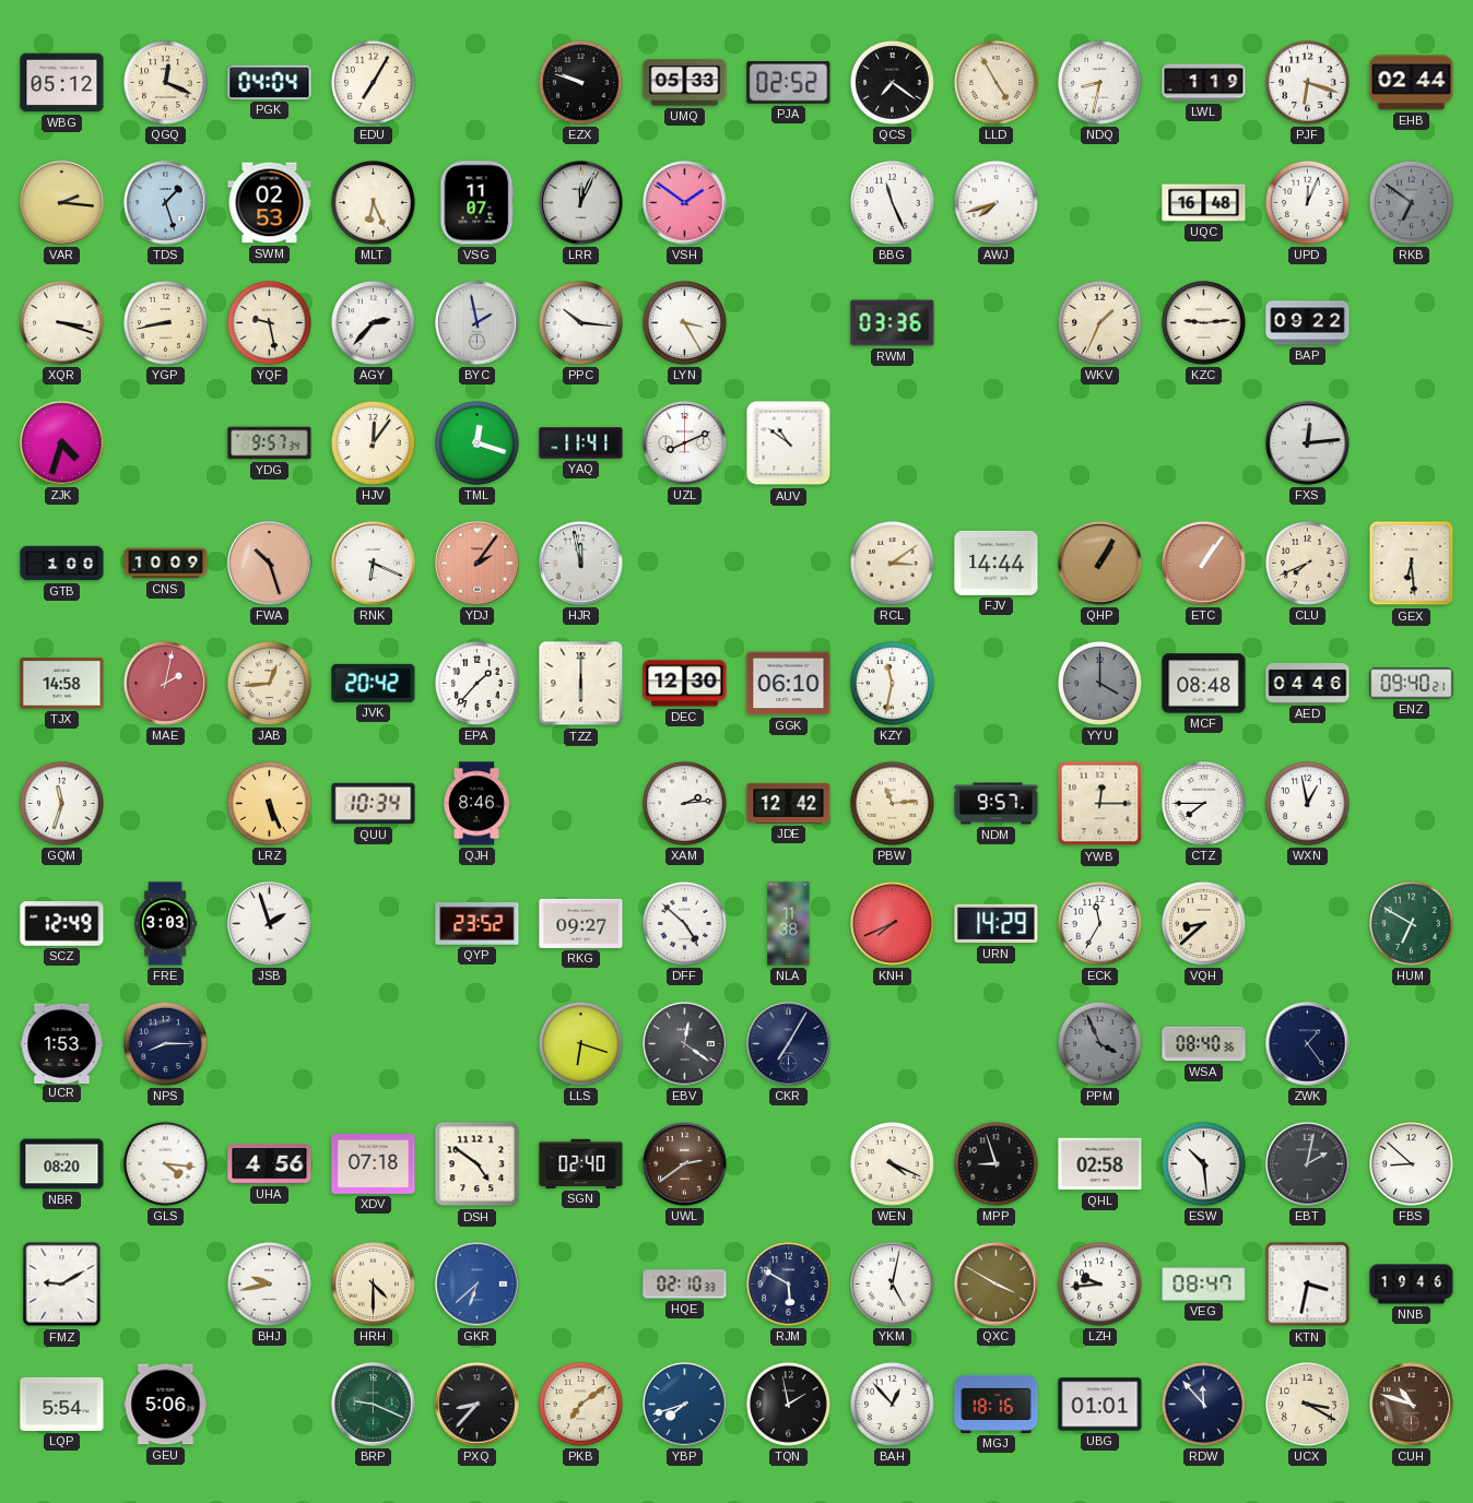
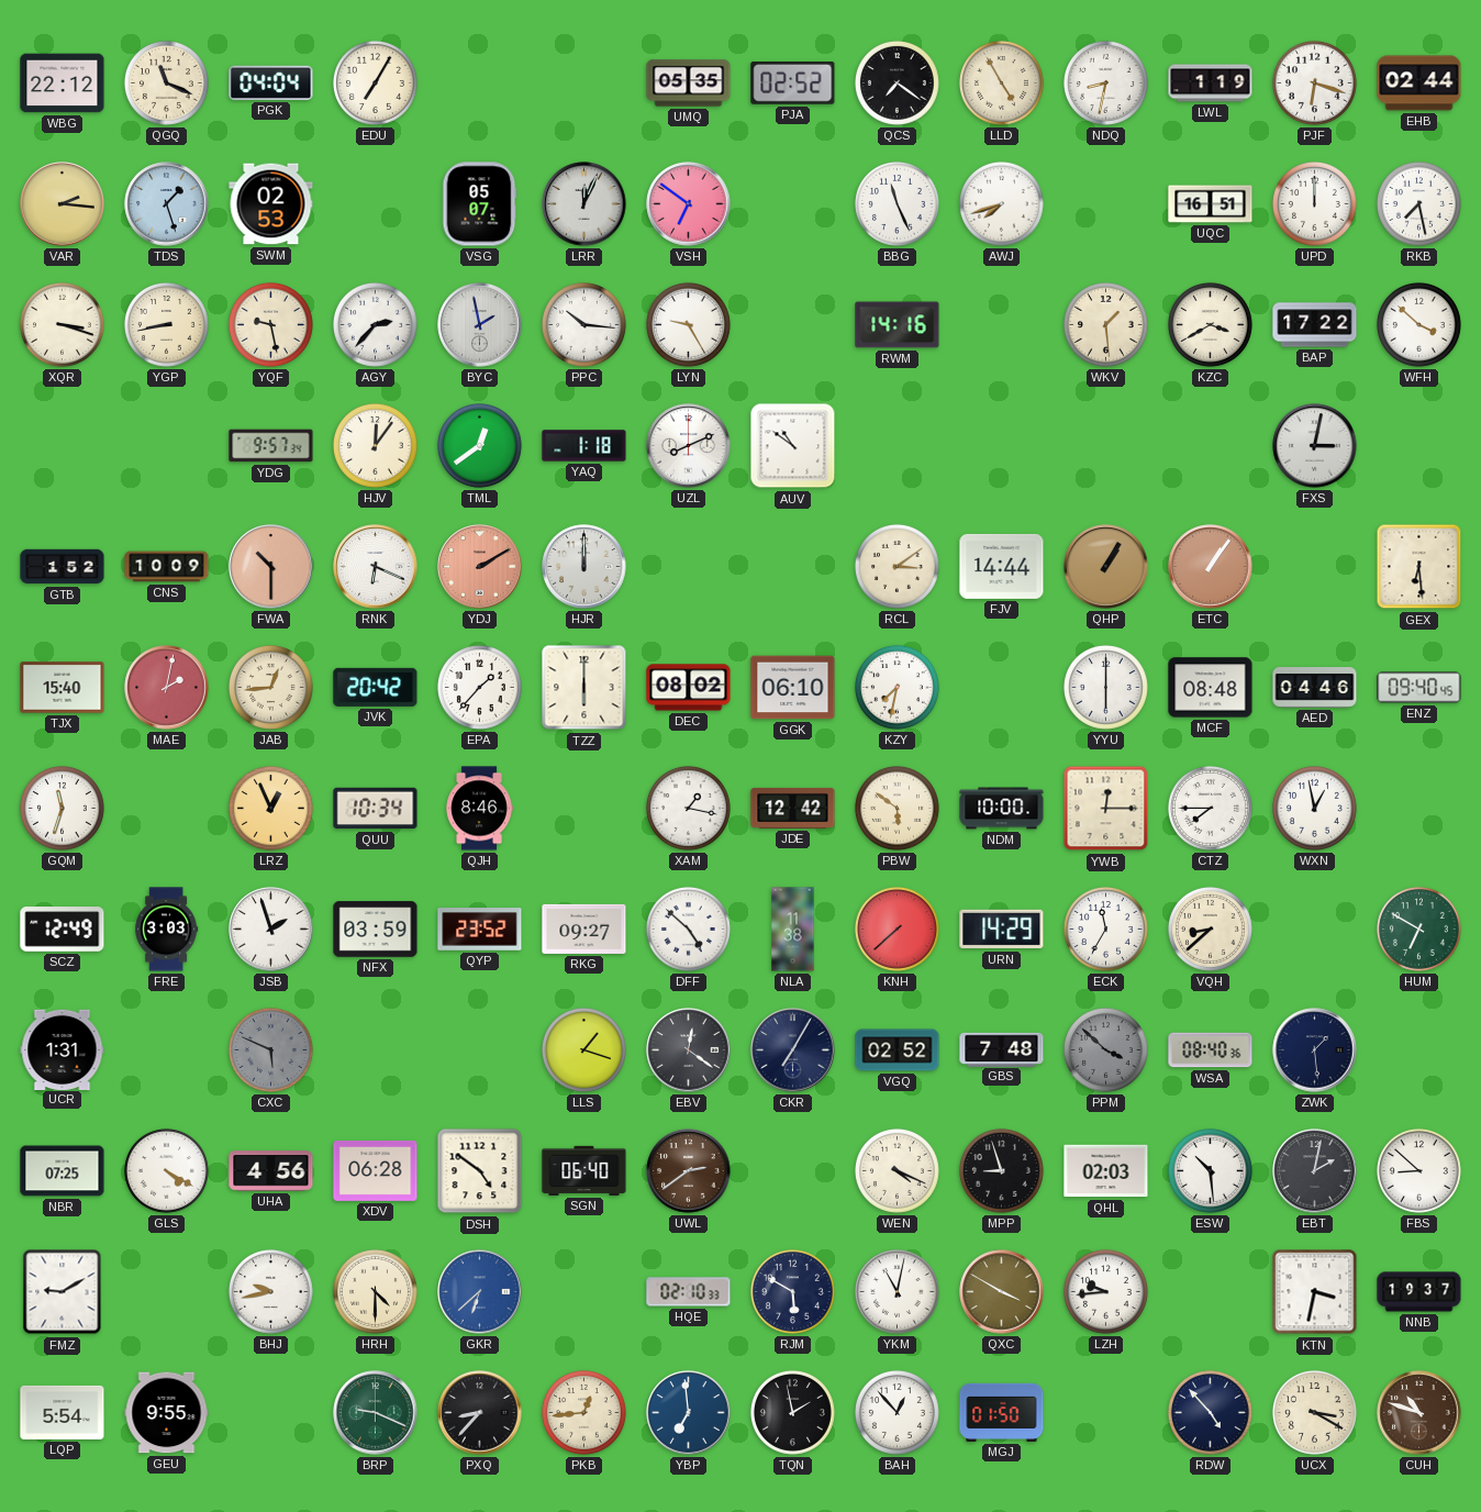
WBG: 05:12 -> 22:12 (63, 84)
QGQ: 12:19 -> 11:19 (166, 82)
EZX: 9:48 -> none (580, 82)
UMQ: 05:33 -> 05:35 (689, 84)
MLT: 6:26 -> none (373, 202)
VSG: 11:07 -> 05:07 (480, 204)
VSH: 1:51 -> 6:51 (689, 204)
UQC: 16:48 -> 16:51 (1211, 204)
UPD: 12:04 -> 12:00 (1314, 203)
RKB: 6:51 -> 7:28 (1418, 203)
RKB dial: grey -> white (1418, 203)
LYN: 3:25 -> 9:25 (688, 324)
RWM: 03:36 -> 14:16 (898, 325)
WKV: 1:34 -> 1:29 (1105, 324)
KZC: 9:14 -> 3:40 (1210, 324)
BAP: 09:22 -> 17:22 (1315, 325)
WFH: none -> 3:52 (1418, 324)
ZJK: 4:33 -> none (62, 443)
TML: 12:18 -> 12:39 (479, 445)
YAQ: 11:41 -> 1:18 (584, 446)
FXS: 12:14 -> 3:02 (1315, 446)
GTB: 1:00 -> 1:52 (63, 567)
FWA: 10:27 -> 10:30 (271, 567)
YDJ: 2:06 -> 2:10 (480, 567)
HJR: 11:58 -> 12:00 (584, 567)
CLU: 7:41 -> none (1307, 563)
TJX: 14:58 -> 15:40 (63, 688)
DEC: 12:30 -> 08:02 (689, 688)
KZY: 11:32 -> 7:32 (897, 687)
YYU: 4:00 -> 6:00 (1105, 687)
YYU dial: grey -> white (1105, 687)
ENZ: 09:40:21 -> 09:40:45 (1419, 688)
LRZ: 5:26 -> 12:56 (270, 808)
XAM: 2:14 -> 1:17 (688, 808)
PBW: 11:14 -> 5:51 (897, 808)
NDM: 9:57 -> 10:00 (1002, 809)
NFX: none -> 03:59 (376, 930)
KNH: 7:41 -> 7:38 (897, 929)
UCR: 1:53 -> 1:31 (63, 1049)
NPS: 8:15 -> none (165, 1043)
CXC: none -> 5:49 (270, 1049)
LLS: 6:18 -> 1:18 (583, 1049)
VGQ: none -> 02:52 (898, 1050)
GBS: none -> 7:48 (1002, 1049)
PPM: 3:56 -> 3:52 (1105, 1049)
ZWK: 1:24 -> 1:29 (1315, 1050)
NBR: 08:20 -> 07:25 (63, 1171)
GLS: 4:16 -> 4:20 (166, 1170)
XDV: 07:18 -> 06:28 (376, 1170)
SGN: 02:40 -> 06:40 (584, 1170)
QHL: 02:58 -> 02:03 (1106, 1171)
YKM: 5:02 -> 11:02 (897, 1291)
VEG: 08:47 -> none (1204, 1285)
NNB: 19:46 -> 19:37 (1419, 1292)
GEU: 5:06 -> 9:55 (167, 1413)
PKB: 7:09 -> 12:44 (583, 1412)
YBP: 7:42 -> 6:59 (689, 1413)
MGJ: 18:16 -> 01:50 (1002, 1412)
UBG: 01:01 -> none (1100, 1405)
RDW: 11:53 -> 4:53 (1210, 1412)
